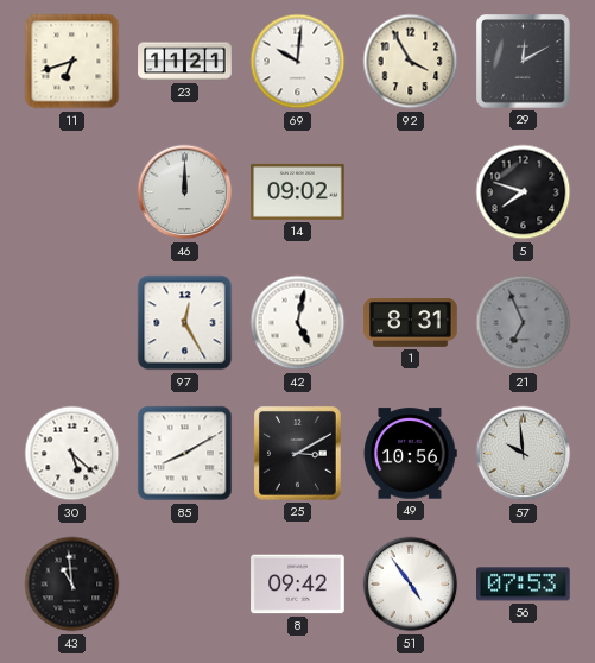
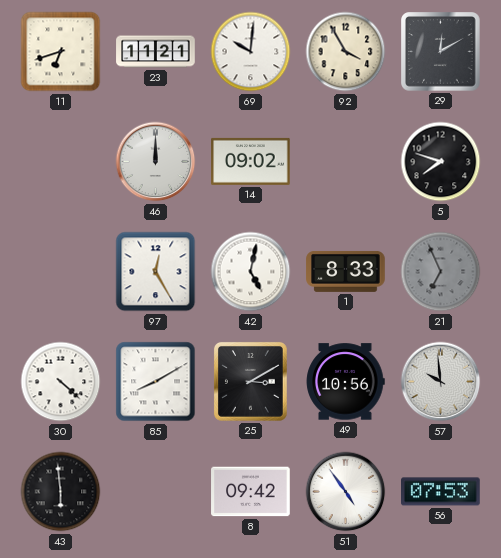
1: 8:31 -> 8:33 (346, 271)
30: 5:22 -> 4:22 (61, 382)
43: 10:59 -> 5:59 (61, 492)
